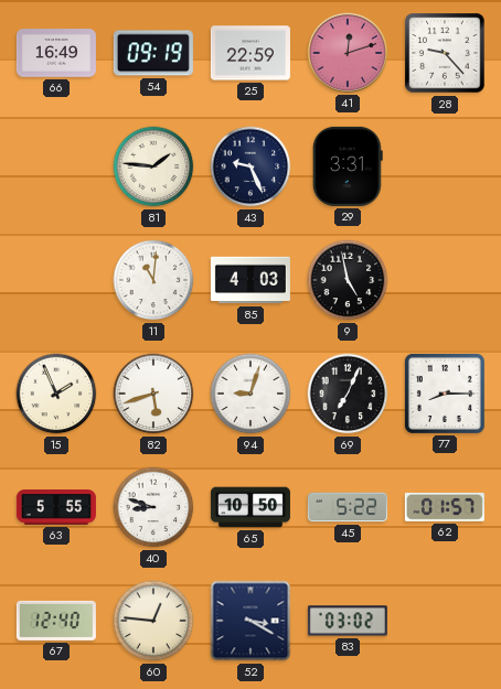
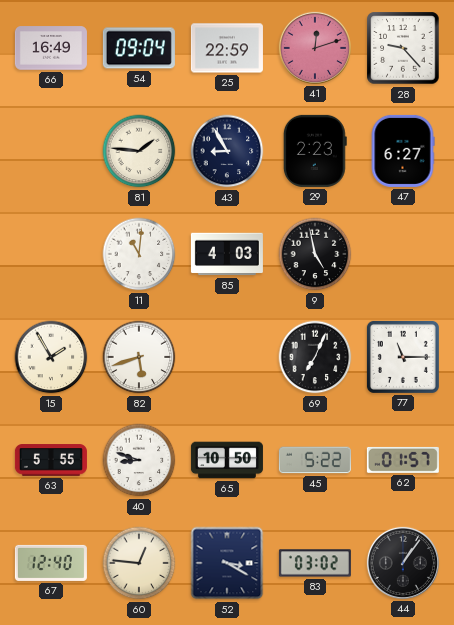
54: 09:19 -> 09:04 (139, 48)
43: 9:26 -> 8:55 (227, 151)
29: 3:31 -> 2:23 (315, 151)
47: none -> 6:27 (403, 151)
15: 1:56 -> 1:55 (51, 357)
94: 9:03 -> none (250, 394)
77: 8:15 -> 11:15 (403, 357)
44: none -> 1:06 (403, 563)
